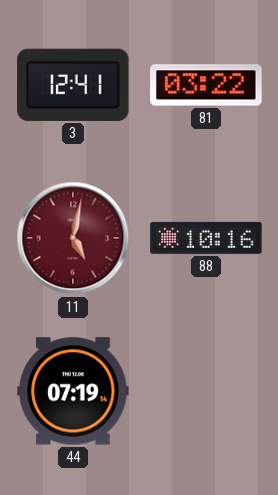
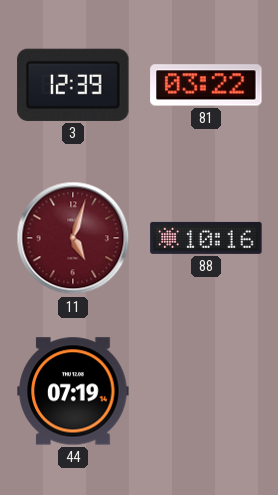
3: 12:41 -> 12:39 (73, 85)
11: 5:02 -> 5:03 (73, 238)
